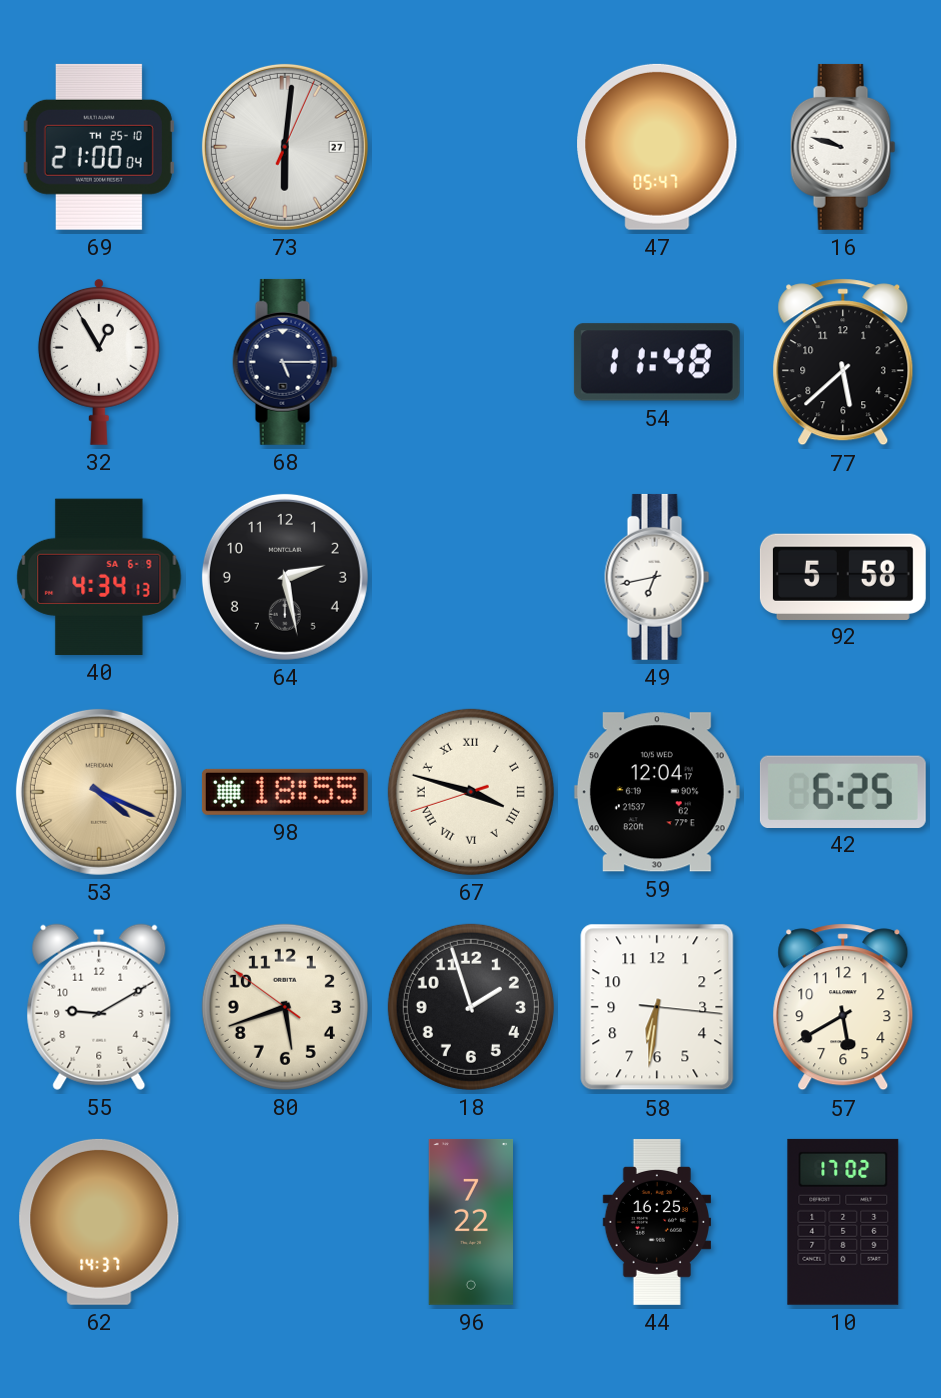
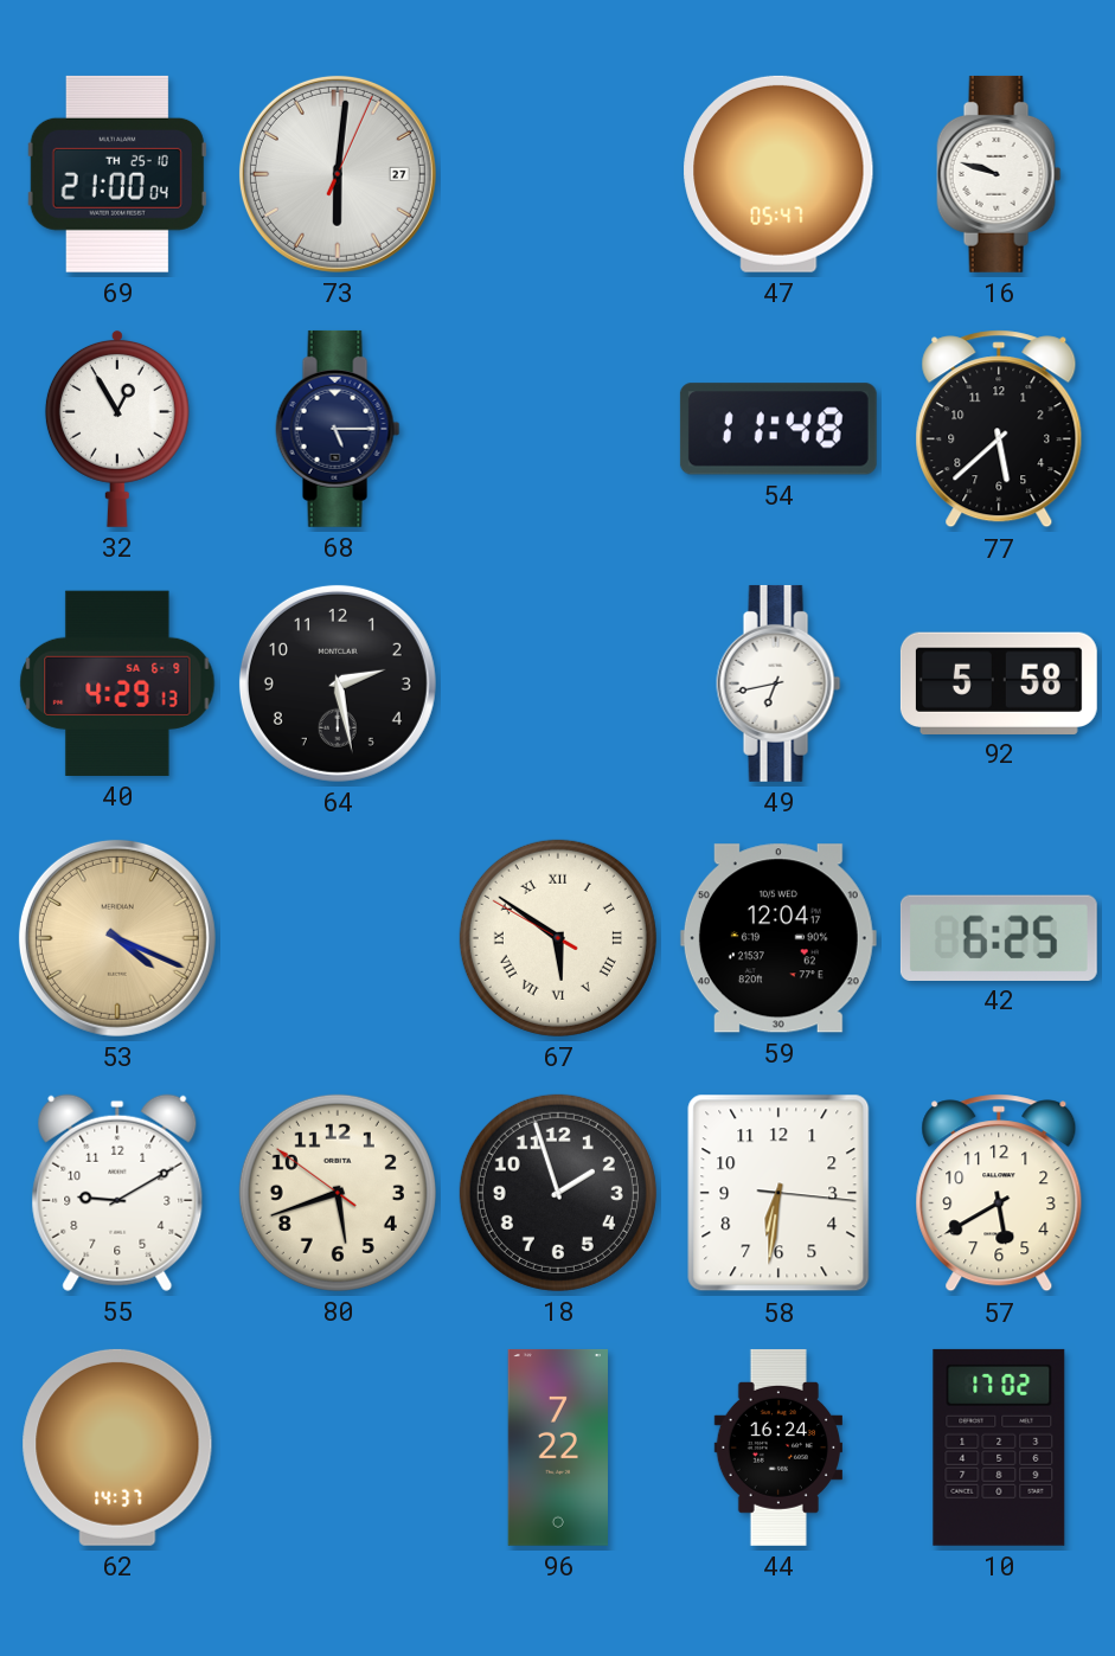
40: 4:34 -> 4:29 (117, 683)
98: 18:55 -> none (285, 792)
67: 3:47 -> 5:50 (558, 938)
44: 16:25 -> 16:24 (777, 1448)
